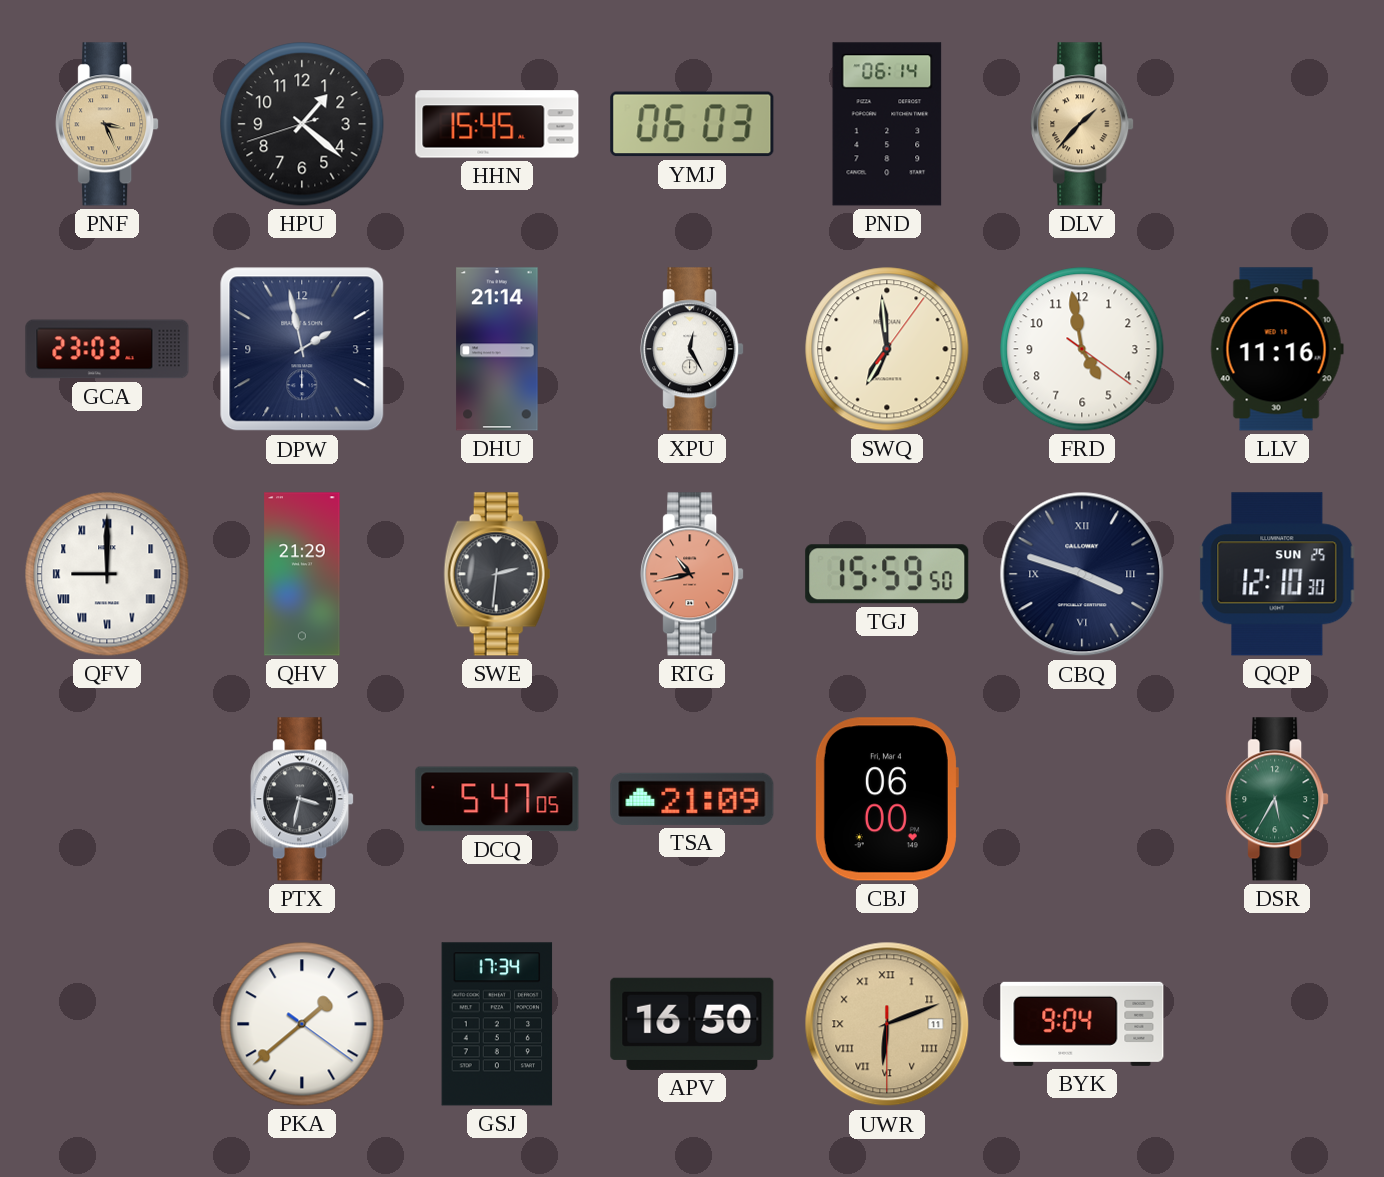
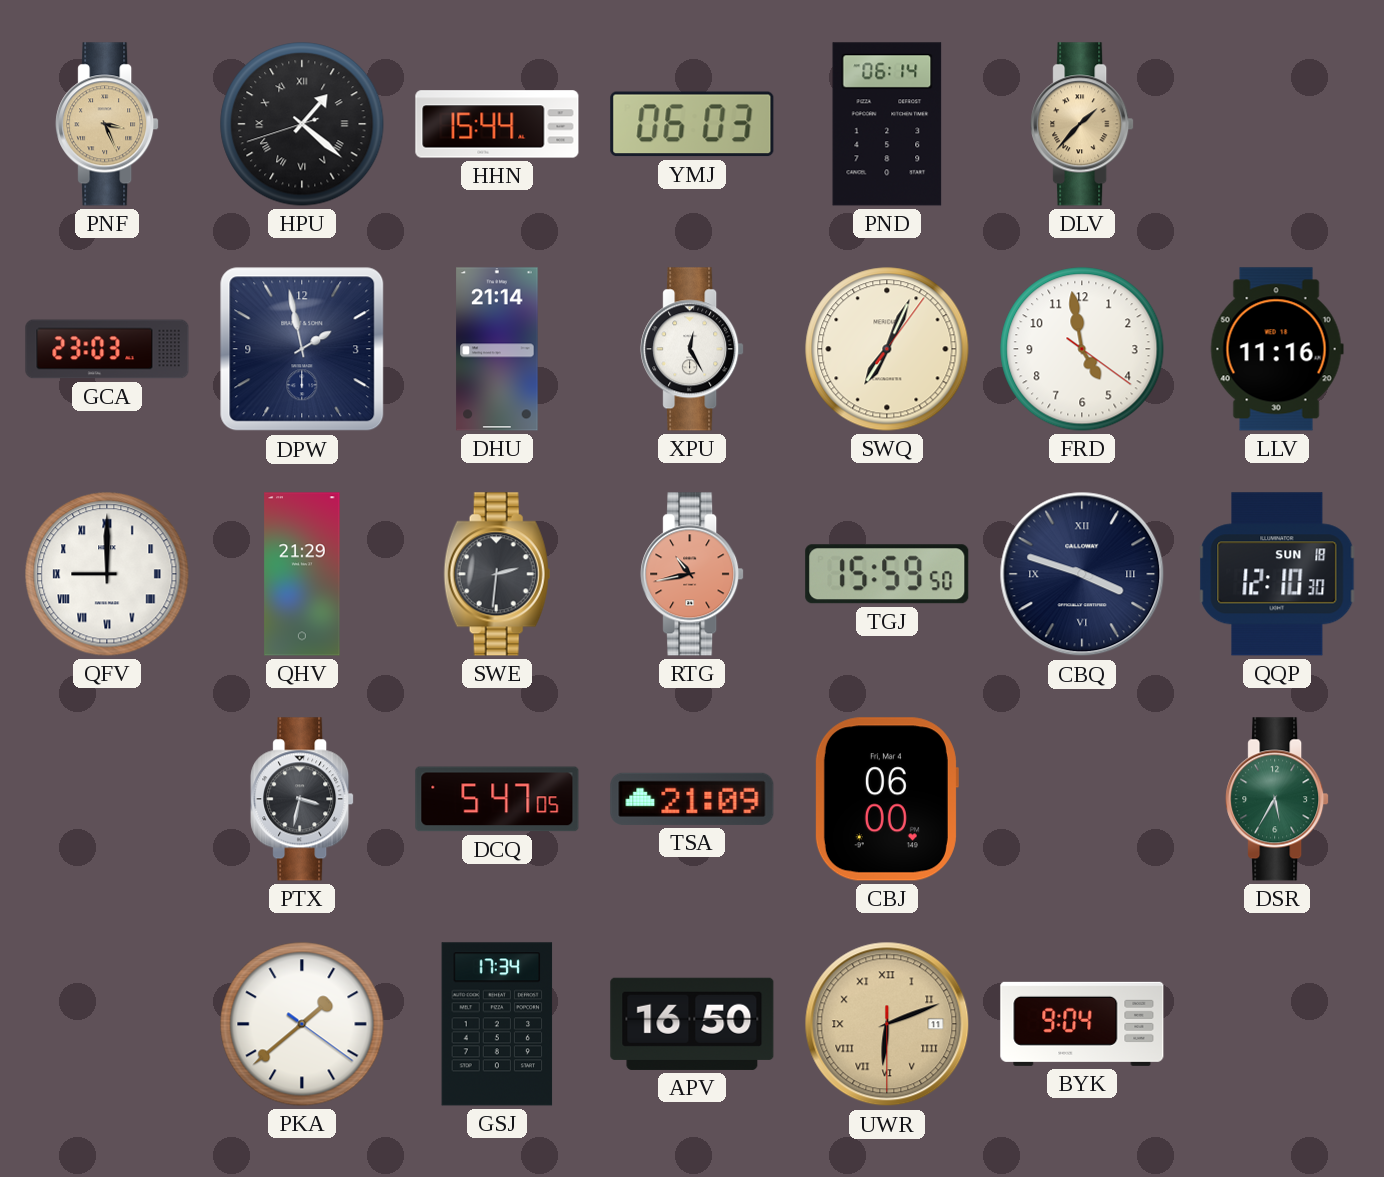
HPU numerals: Arabic -> Roman (302, 124)
HHN: 15:45 -> 15:44 (497, 124)
SWQ: 6:59 -> 7:04 (887, 349)
QQP date: SUN 25 -> SUN 18 (1277, 574)
